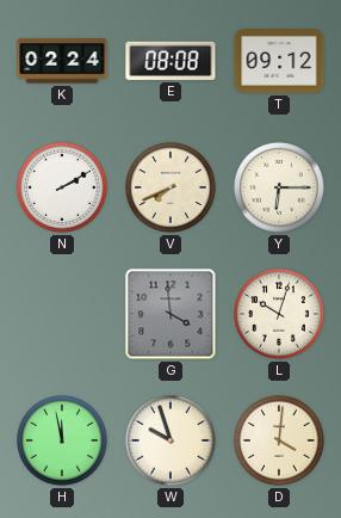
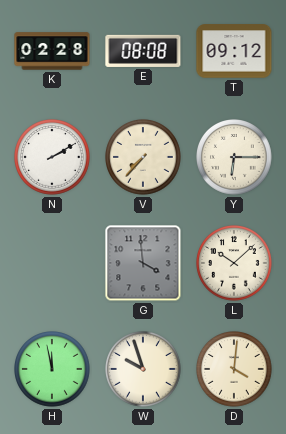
K: 02:24 -> 02:28 (52, 51)
V: 7:41 -> 7:37 (144, 158)
L: 10:03 -> 10:08 (235, 264)
